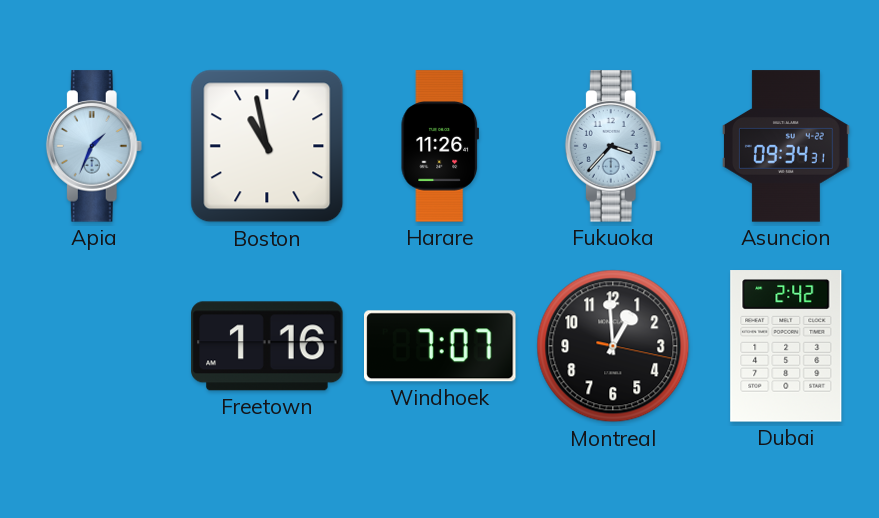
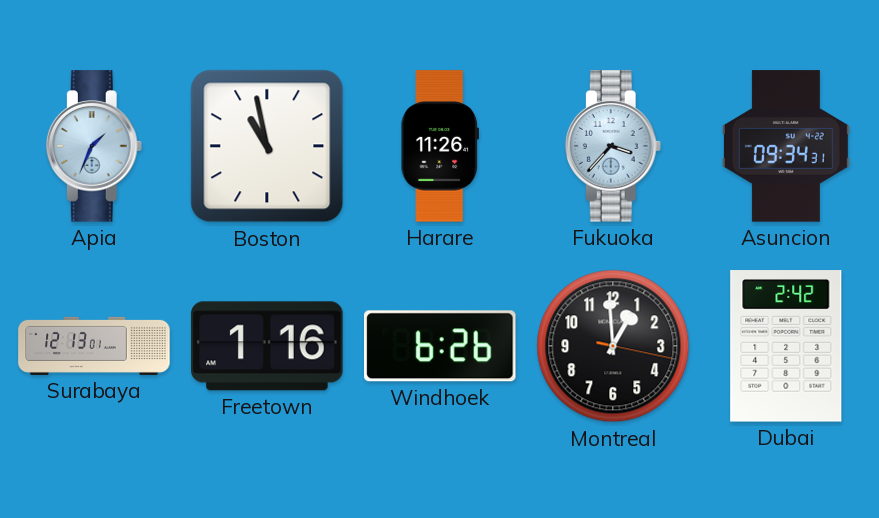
Surabaya: none -> 12:13 (94, 346)
Windhoek: 7:07 -> 6:26 (441, 346)
